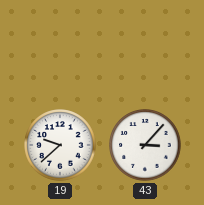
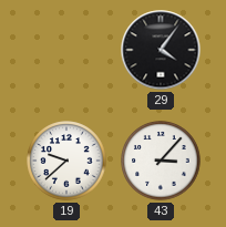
29: none -> 4:06 (161, 50)
